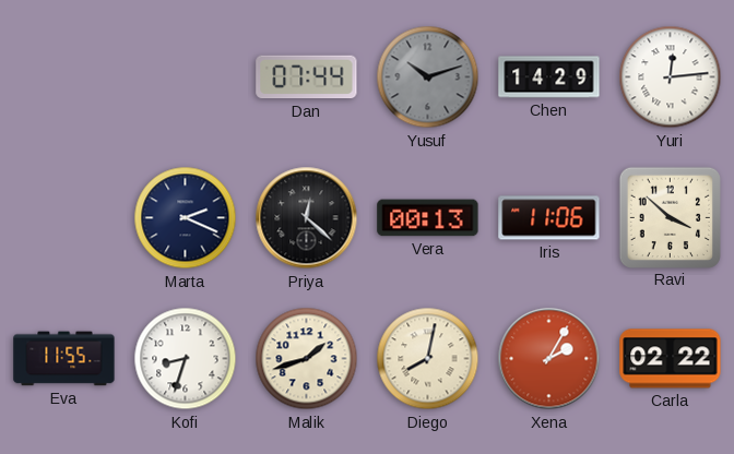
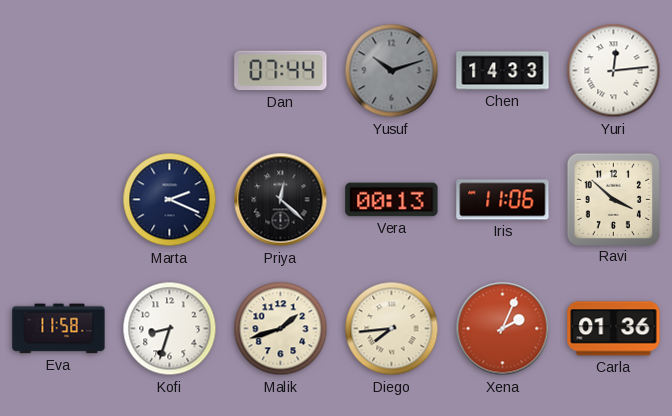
Chen: 14:29 -> 14:33 (503, 71)
Eva: 11:55 -> 11:58 (59, 329)
Diego: 8:02 -> 7:44 (392, 329)
Xena: 2:05 -> 2:04 (503, 329)
Carla: 02:22 -> 01:36 (614, 329)
